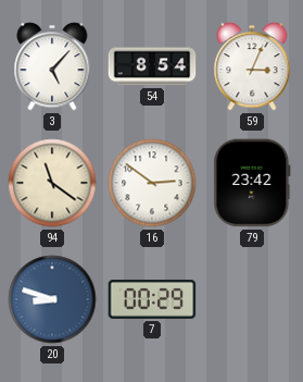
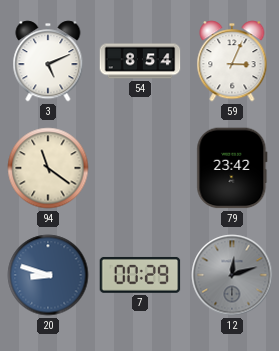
3: 5:07 -> 5:11 (48, 61)
16: 2:51 -> none (152, 183)
12: none -> 12:12 (232, 275)
